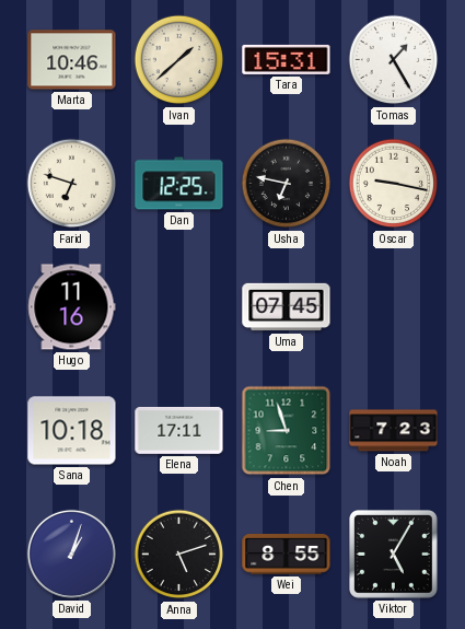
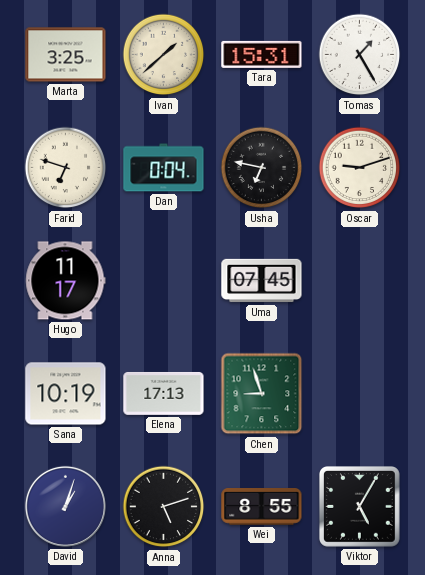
Marta: 10:46 -> 3:25 (66, 55)
Dan: 12:25 -> 0:04 (164, 168)
Oscar: 9:17 -> 9:12 (360, 168)
Hugo: 11:16 -> 11:17 (66, 281)
Sana: 10:18 -> 10:19 (66, 394)
Elena: 17:11 -> 17:13 (164, 393)
Noah: 7:23 -> none (394, 431)
